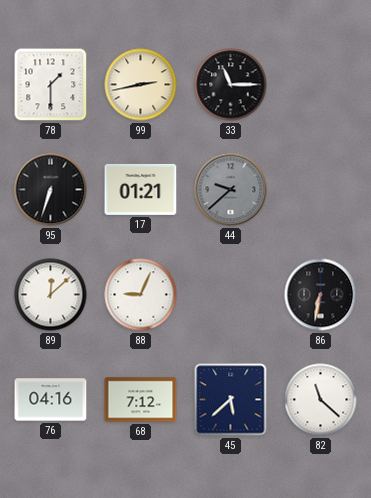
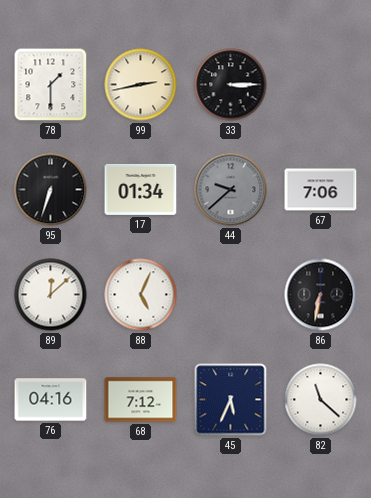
33: 11:15 -> 3:15 (231, 85)
17: 01:21 -> 01:34 (141, 189)
67: none -> 7:06 (321, 190)
88: 9:04 -> 5:04 (141, 295)
45: 5:38 -> 5:34 (231, 400)
